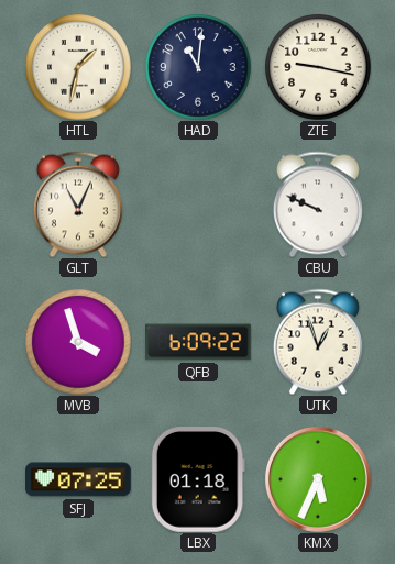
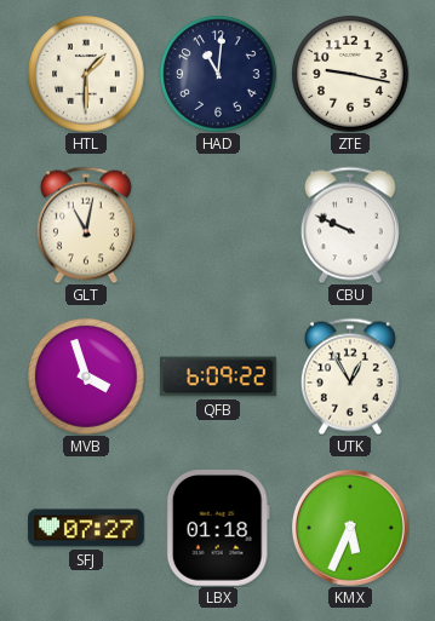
HTL: 1:32 -> 1:30 (86, 74)
GLT: 11:04 -> 11:02 (86, 225)
UTK: 12:57 -> 12:55 (350, 376)
SFJ: 07:25 -> 07:27 (86, 528)
